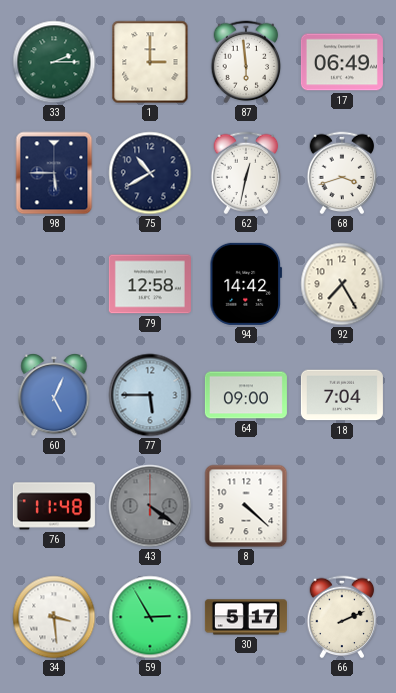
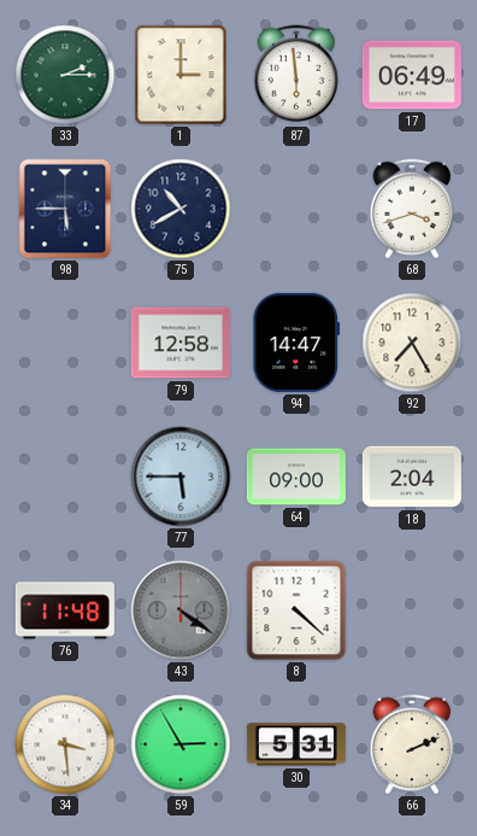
62: 12:32 -> none (246, 173)
94: 14:42 -> 14:47 (296, 343)
60: 5:04 -> none (54, 396)
18: 7:04 -> 2:04 (412, 477)
30: 5:17 -> 5:31 (296, 744)
